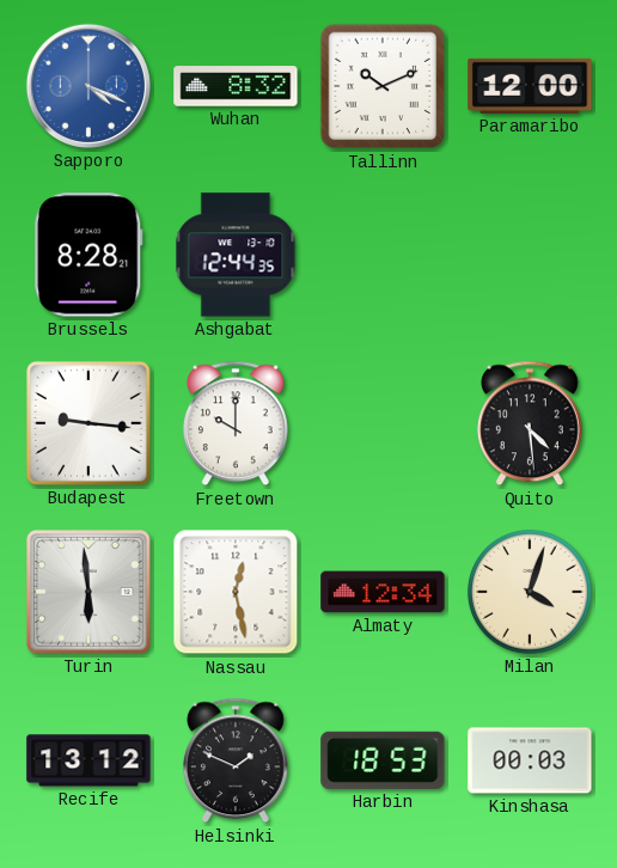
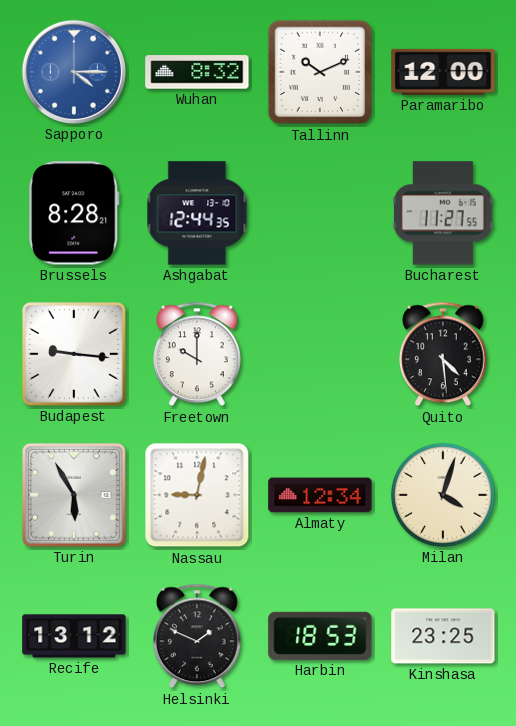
Sapporo: 4:19 -> 4:15 (74, 72)
Bucharest: none -> 11:27 (443, 213)
Turin: 5:59 -> 5:55 (74, 495)
Nassau: 12:28 -> 9:02 (197, 495)
Kinshasa: 00:03 -> 23:25 (443, 636)
